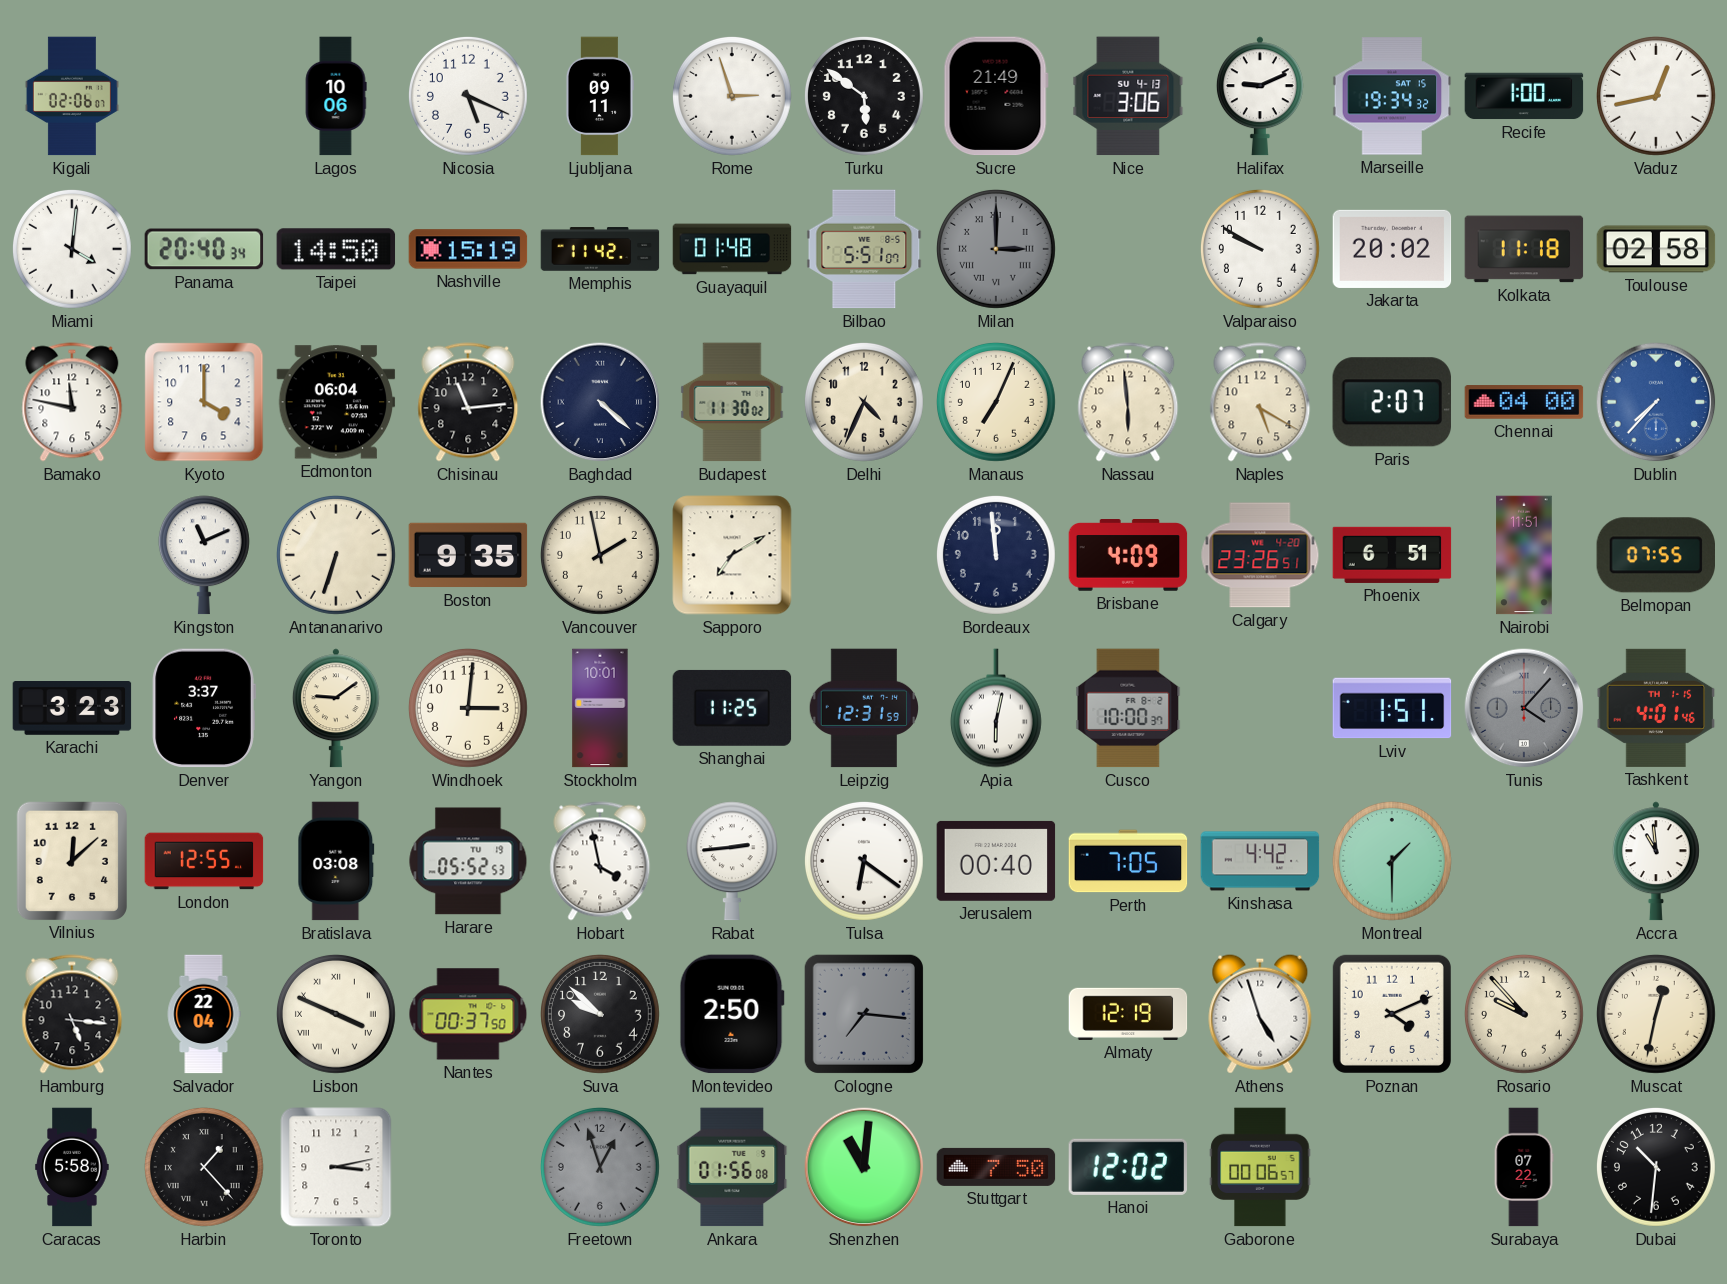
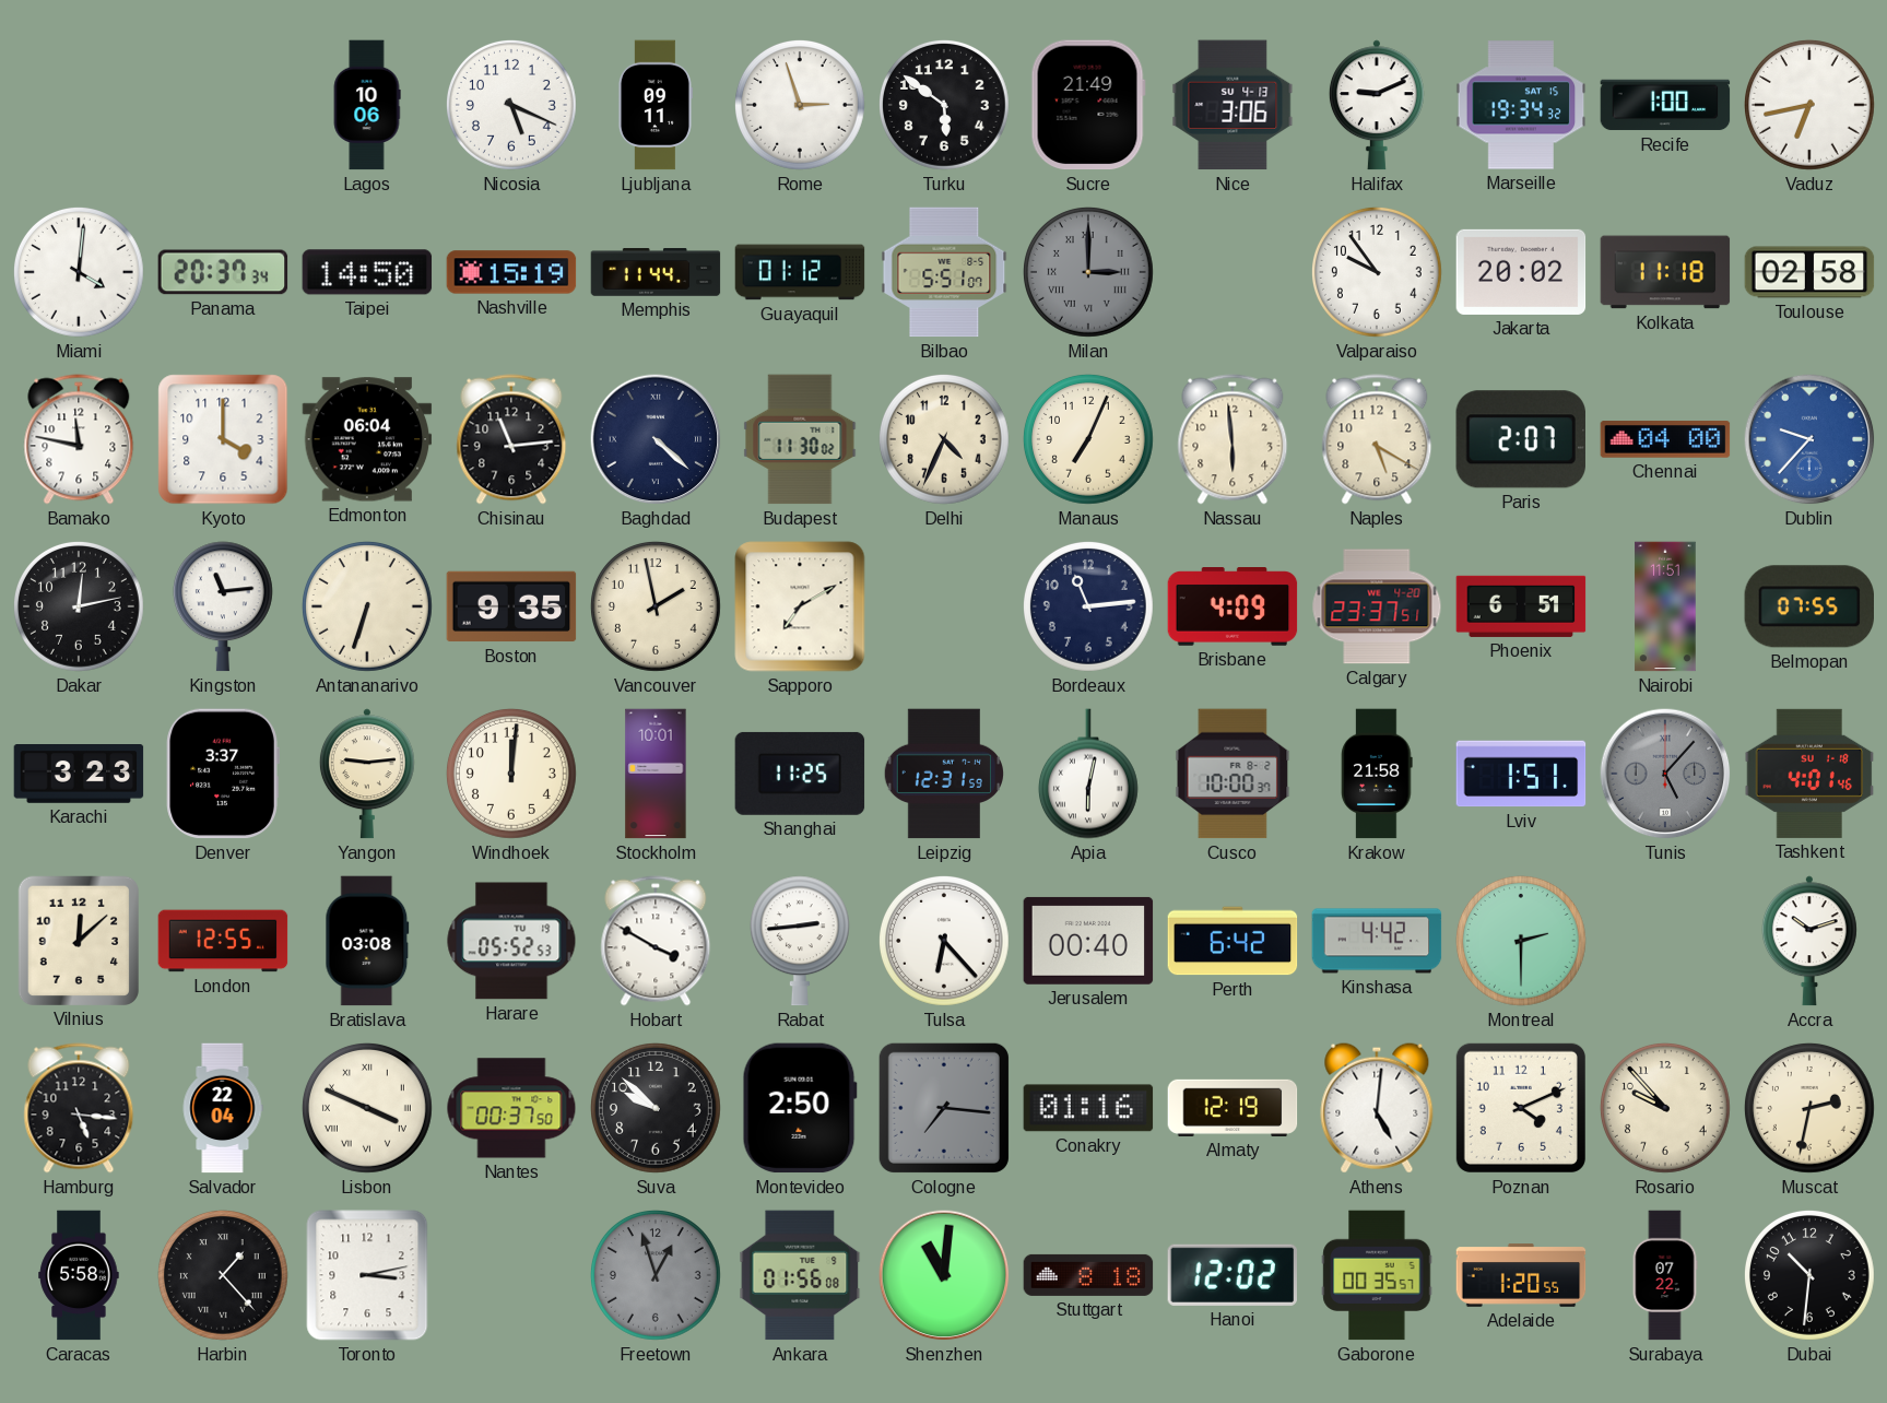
Kigali: 02:06 -> none (72, 96)
Vaduz: 12:43 -> 6:43 (1811, 106)
Panama: 20:40 -> 20:37 (223, 272)
Memphis: 11:42 -> 11:44 (656, 272)
Guayaquil: 01:48 -> 01:12 (800, 272)
Valparaiso: 9:50 -> 9:54 (1378, 273)
Dublin: 7:37 -> 9:37 (1809, 439)
Dakar: none -> 12:13 (80, 608)
Kingston: 11:11 -> 11:14 (223, 606)
Bordeaux: 11:59 -> 11:14 (1089, 608)
Calgary: 23:26 -> 23:37 (1377, 606)
Yangon: 9:09 -> 9:14 (367, 774)
Windhoek: 3:01 -> 12:01 (512, 775)
Krakow: none -> 21:58 (1377, 774)
Tunis: 4:07 -> 5:07 (1665, 774)
Tashkent date: TH 1-15 -> SU 1-18 (1809, 774)
Hobart: 3:58 -> 3:50 (656, 941)
Tulsa: 6:21 -> 6:23 (945, 942)
Perth: 7:05 -> 6:42 (1233, 941)
Montreal: 1:30 -> 2:30 (1522, 942)
Accra: 10:59 -> 10:12 (1809, 941)
Conakry: none -> 01:16 (1088, 1108)
Athens: 4:57 -> 5:01 (1377, 1108)
Muscat: 12:32 -> 2:32 (1811, 1109)
Stuttgart: 7:50 -> 8:18 (1088, 1275)
Gaborone: 00:06 -> 00:35 (1377, 1275)
Adelaide: none -> 1:20 (1521, 1275)
